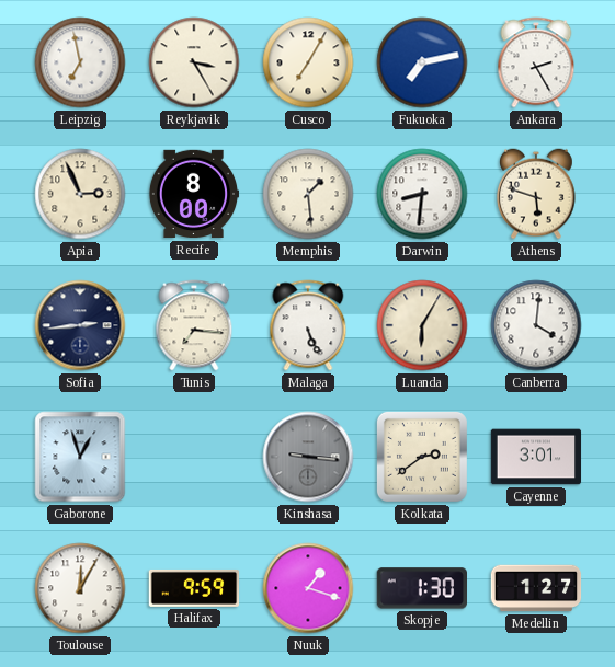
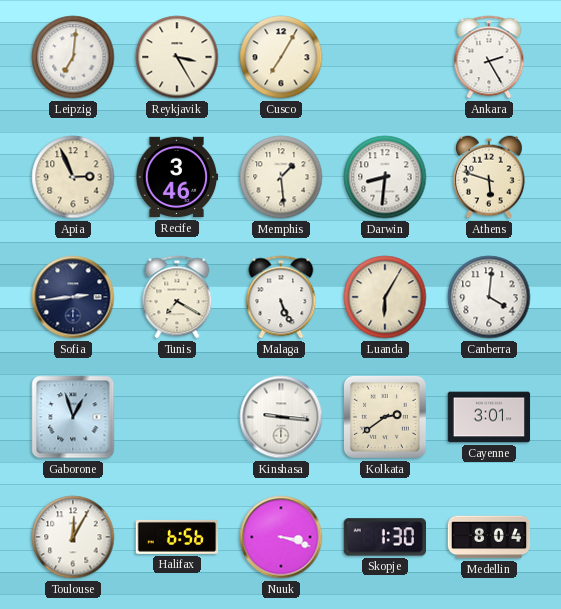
Leipzig: 6:58 -> 7:01 (73, 57)
Fukuoka: 7:13 -> none (422, 62)
Recife: 8:00 -> 3:46 (177, 177)
Tunis: 7:16 -> 7:20 (177, 297)
Kinshasa dial: grey -> white (281, 417)
Halifax: 9:59 -> 6:56 (177, 537)
Nuuk: 1:18 -> 3:18 (281, 537)
Medellin: 1:27 -> 8:04 (489, 537)
